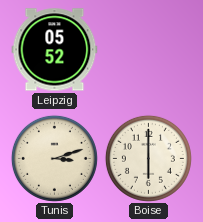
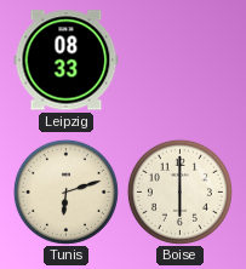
Leipzig: 05:52 -> 08:33 (67, 61)
Tunis: 3:12 -> 6:12 (65, 191)
